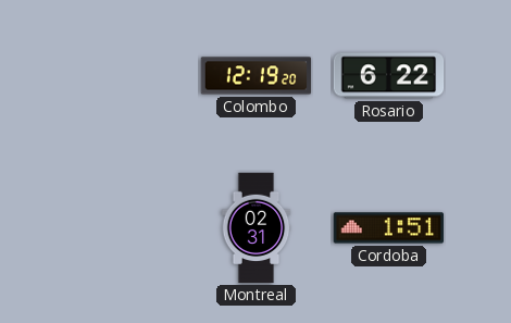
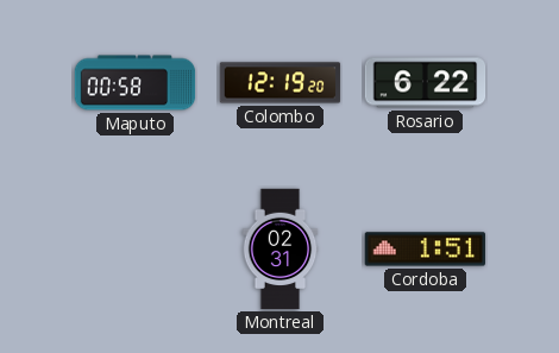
Maputo: none -> 00:58 (136, 83)
